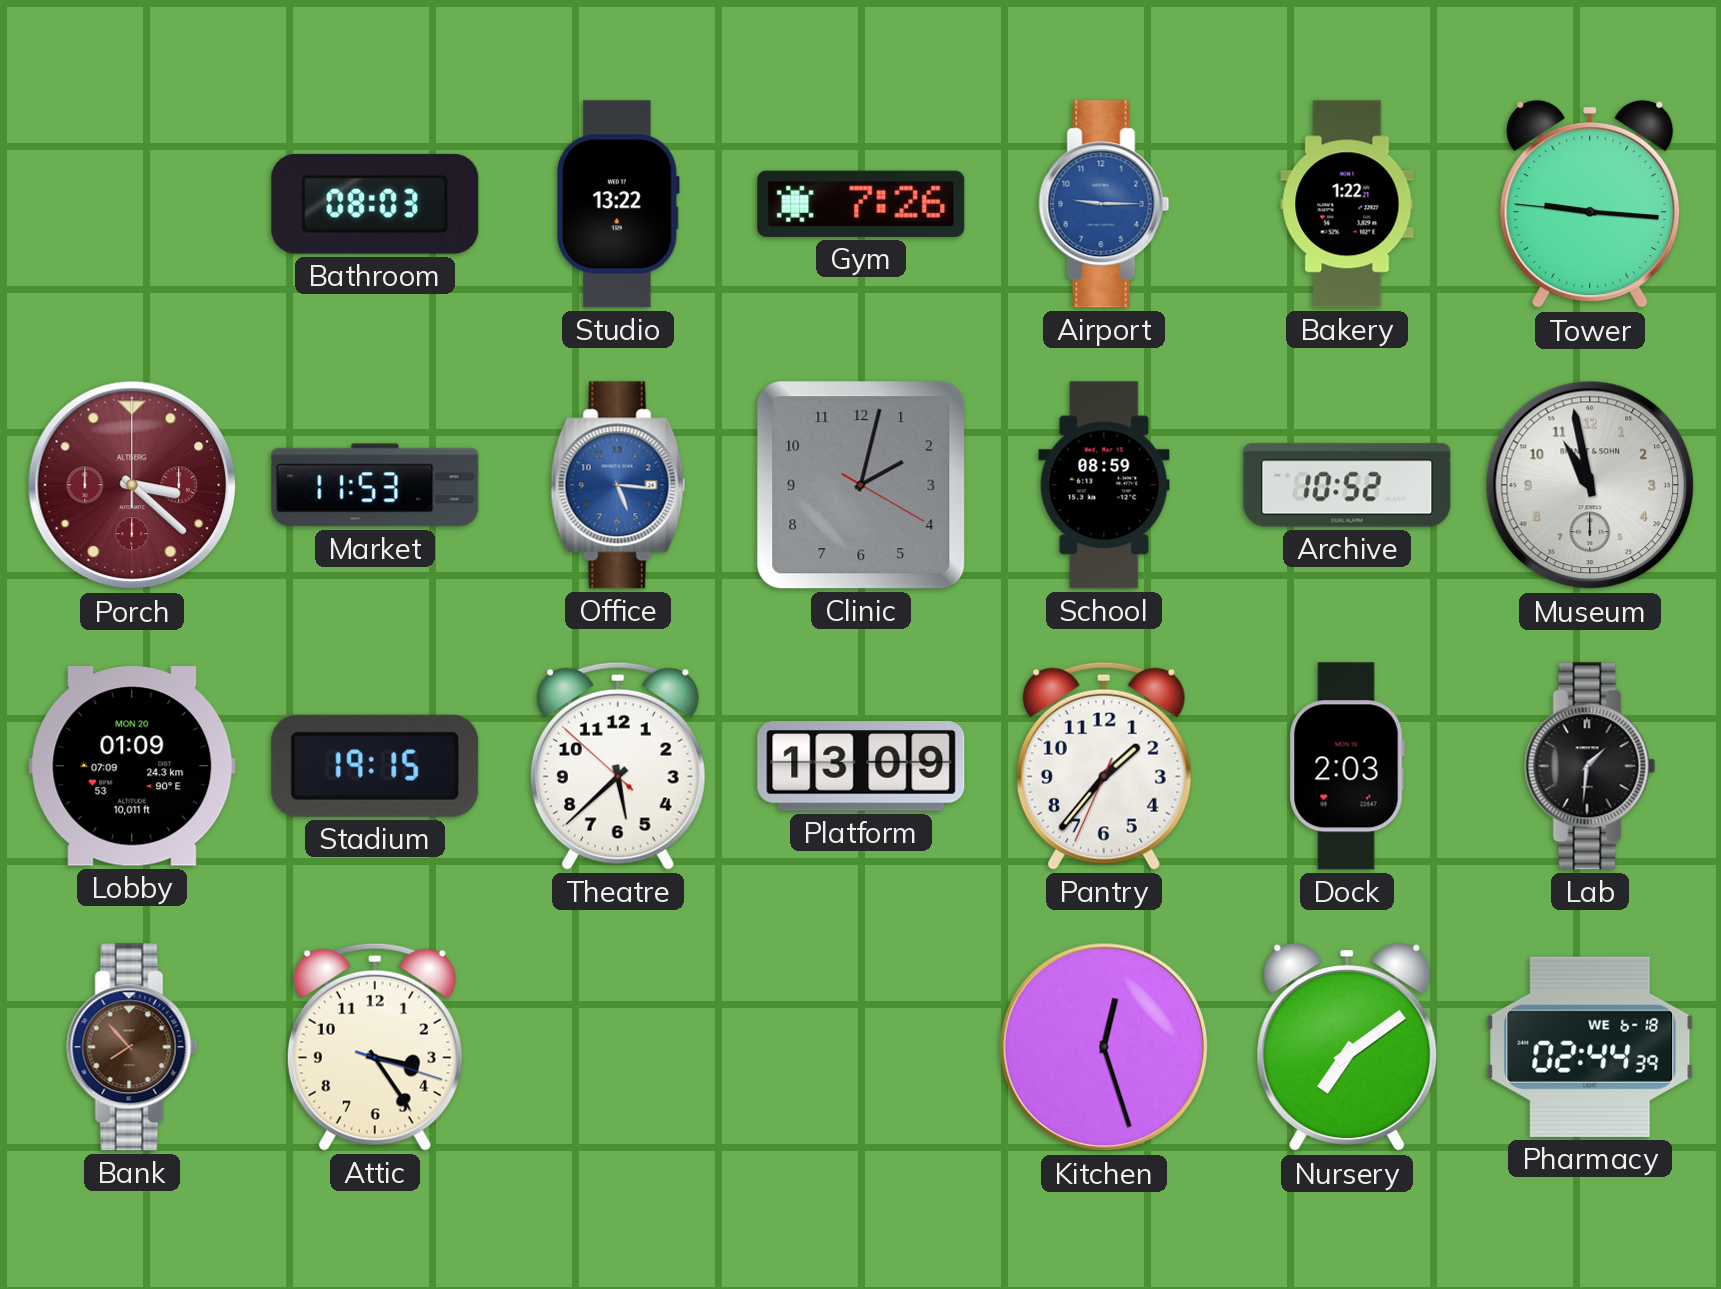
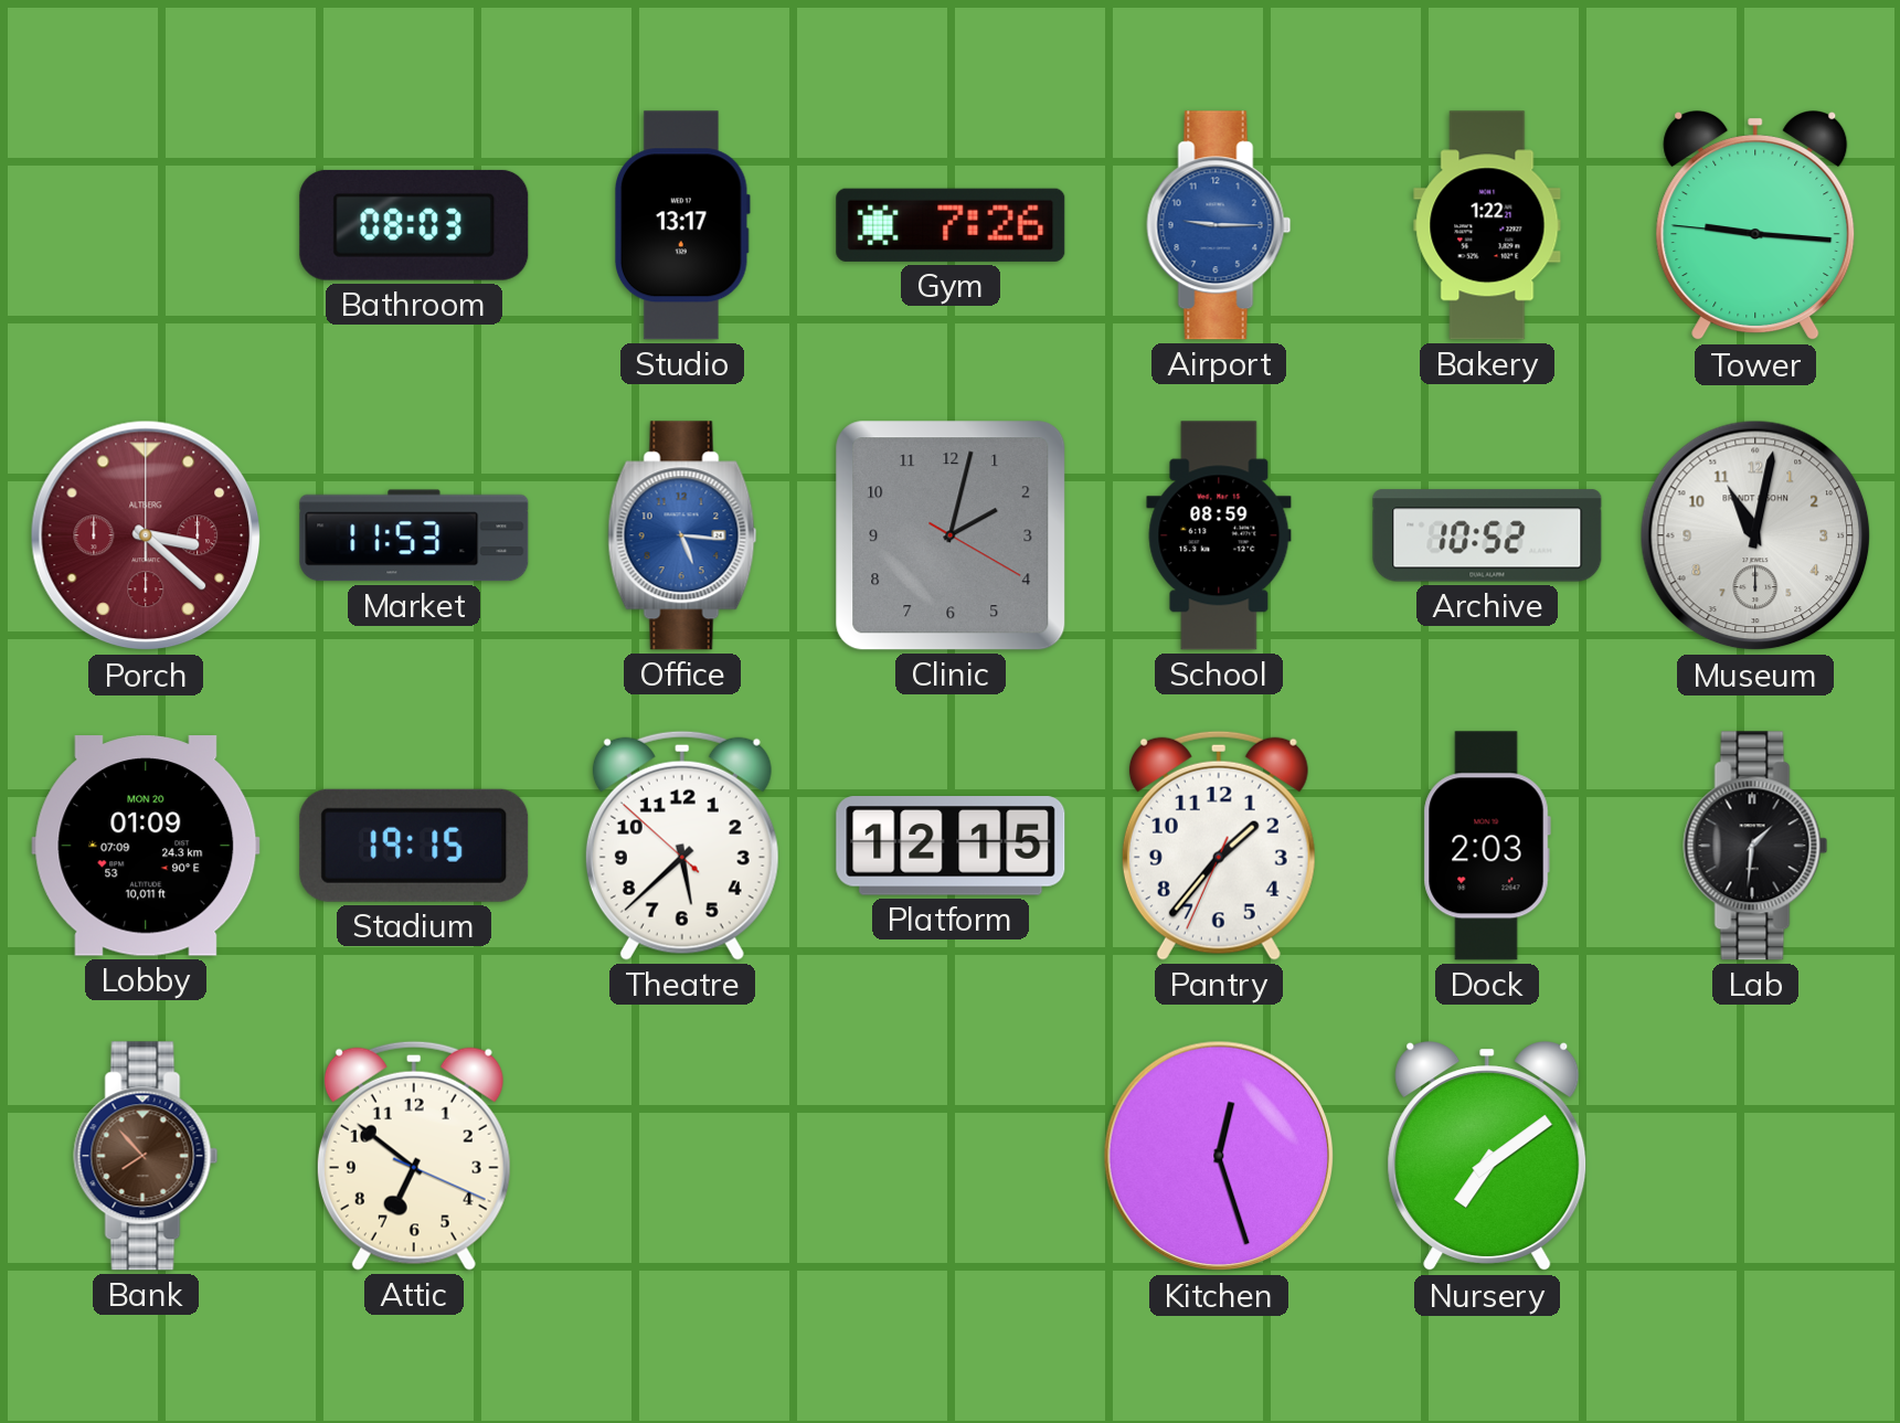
Studio: 13:22 -> 13:17 (682, 225)
Museum: 10:58 -> 11:02 (1755, 535)
Platform: 13:09 -> 12:15 (951, 846)
Attic: 3:24 -> 6:51 (414, 1156)
Pharmacy: 02:44 -> none (1590, 1047)
